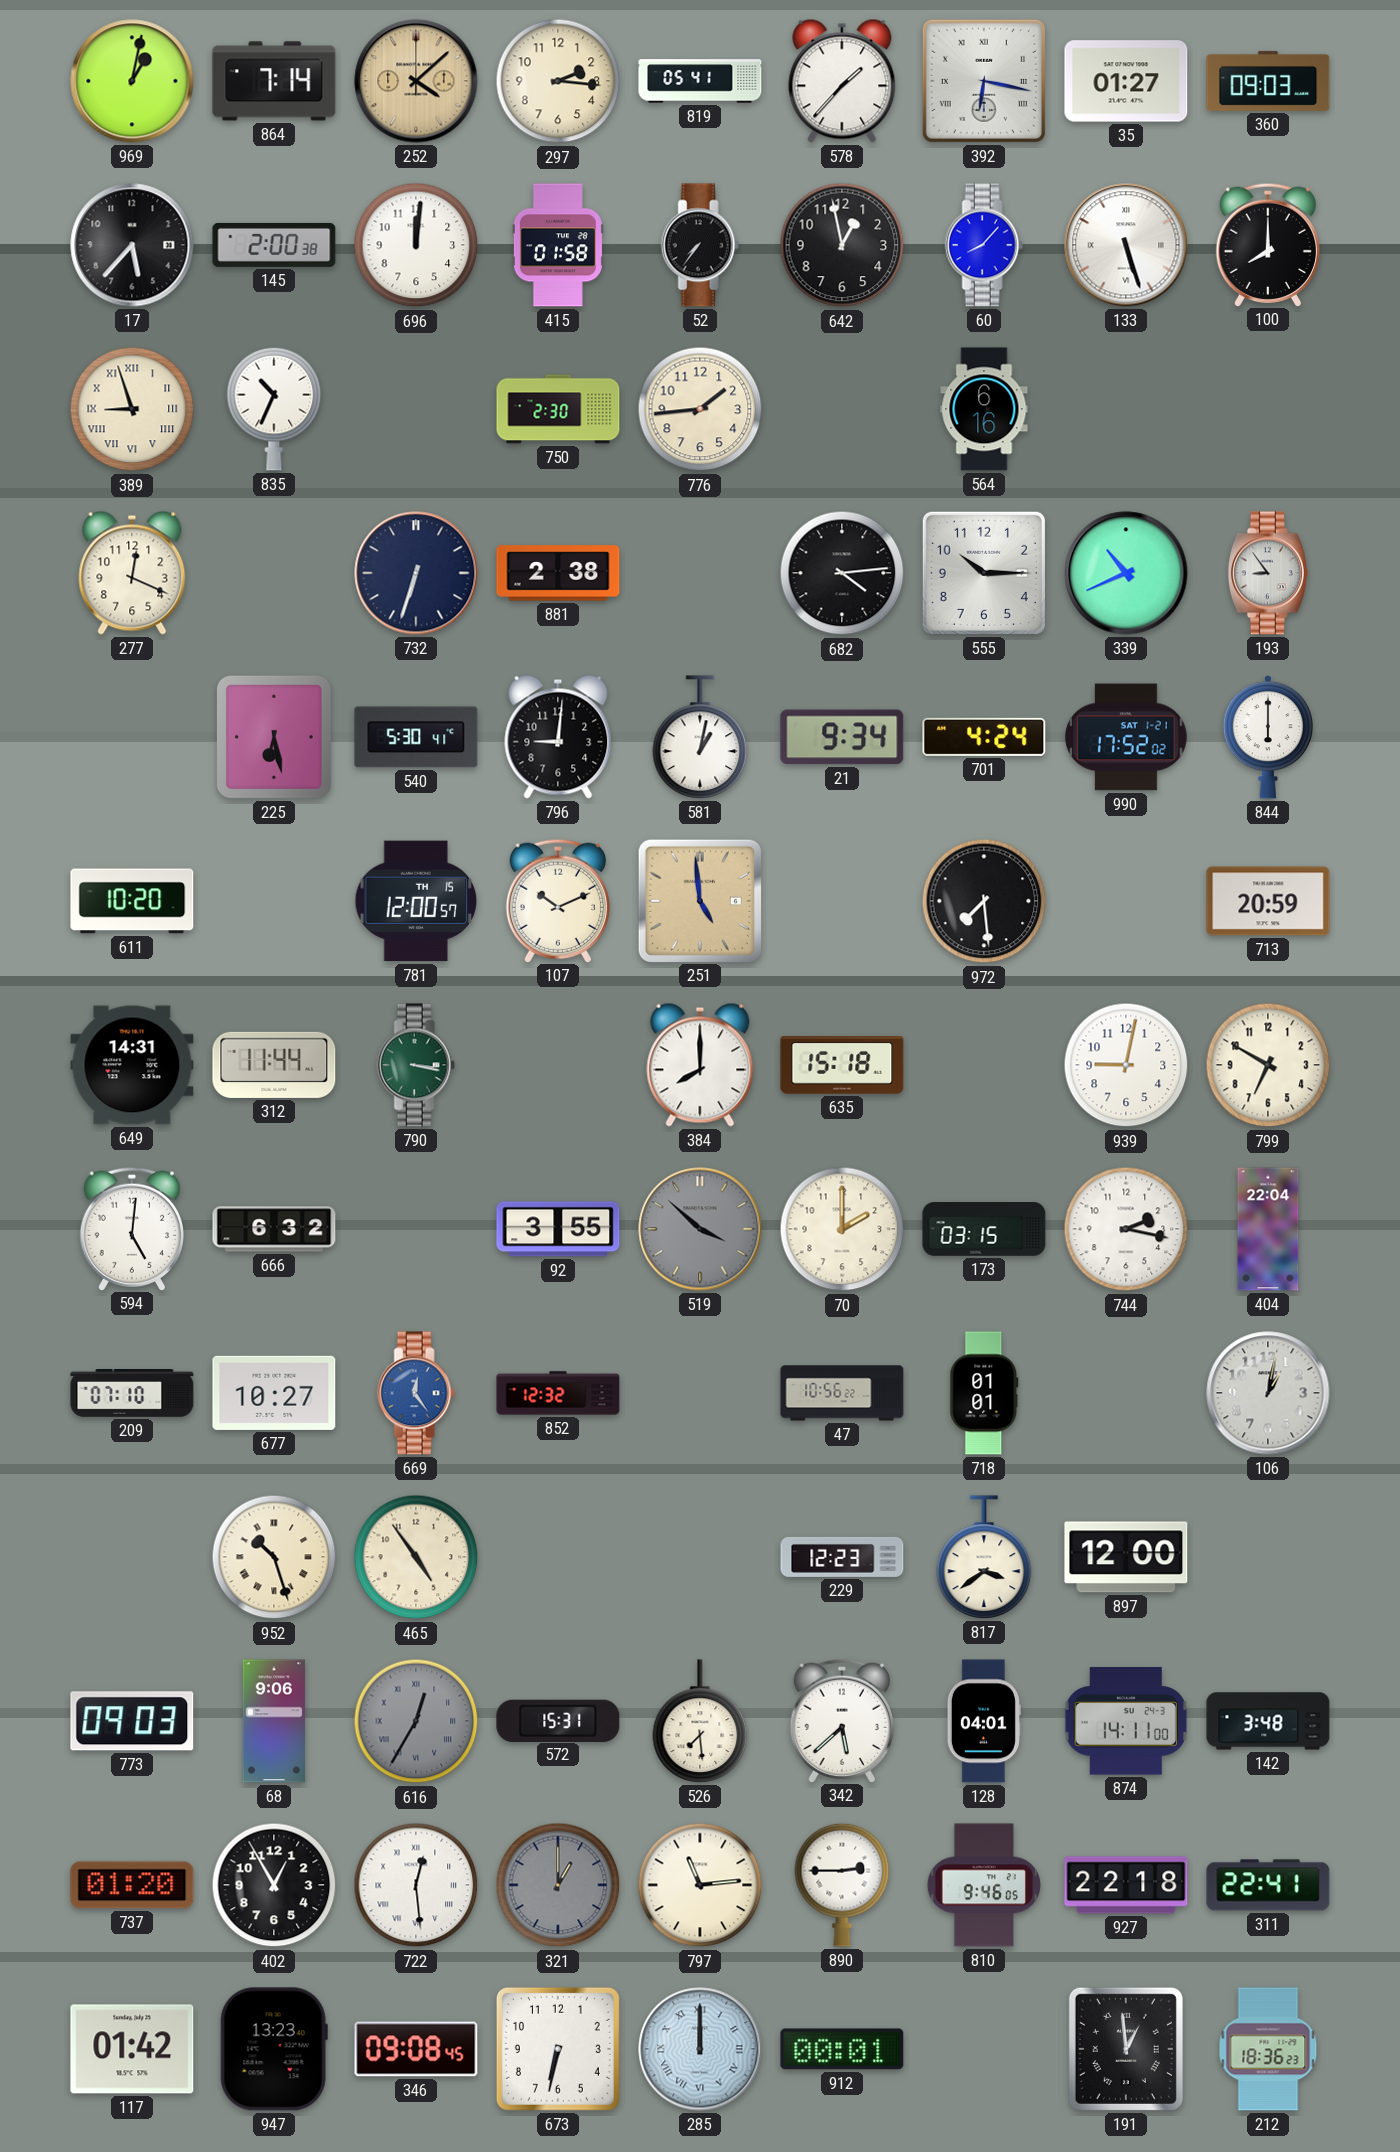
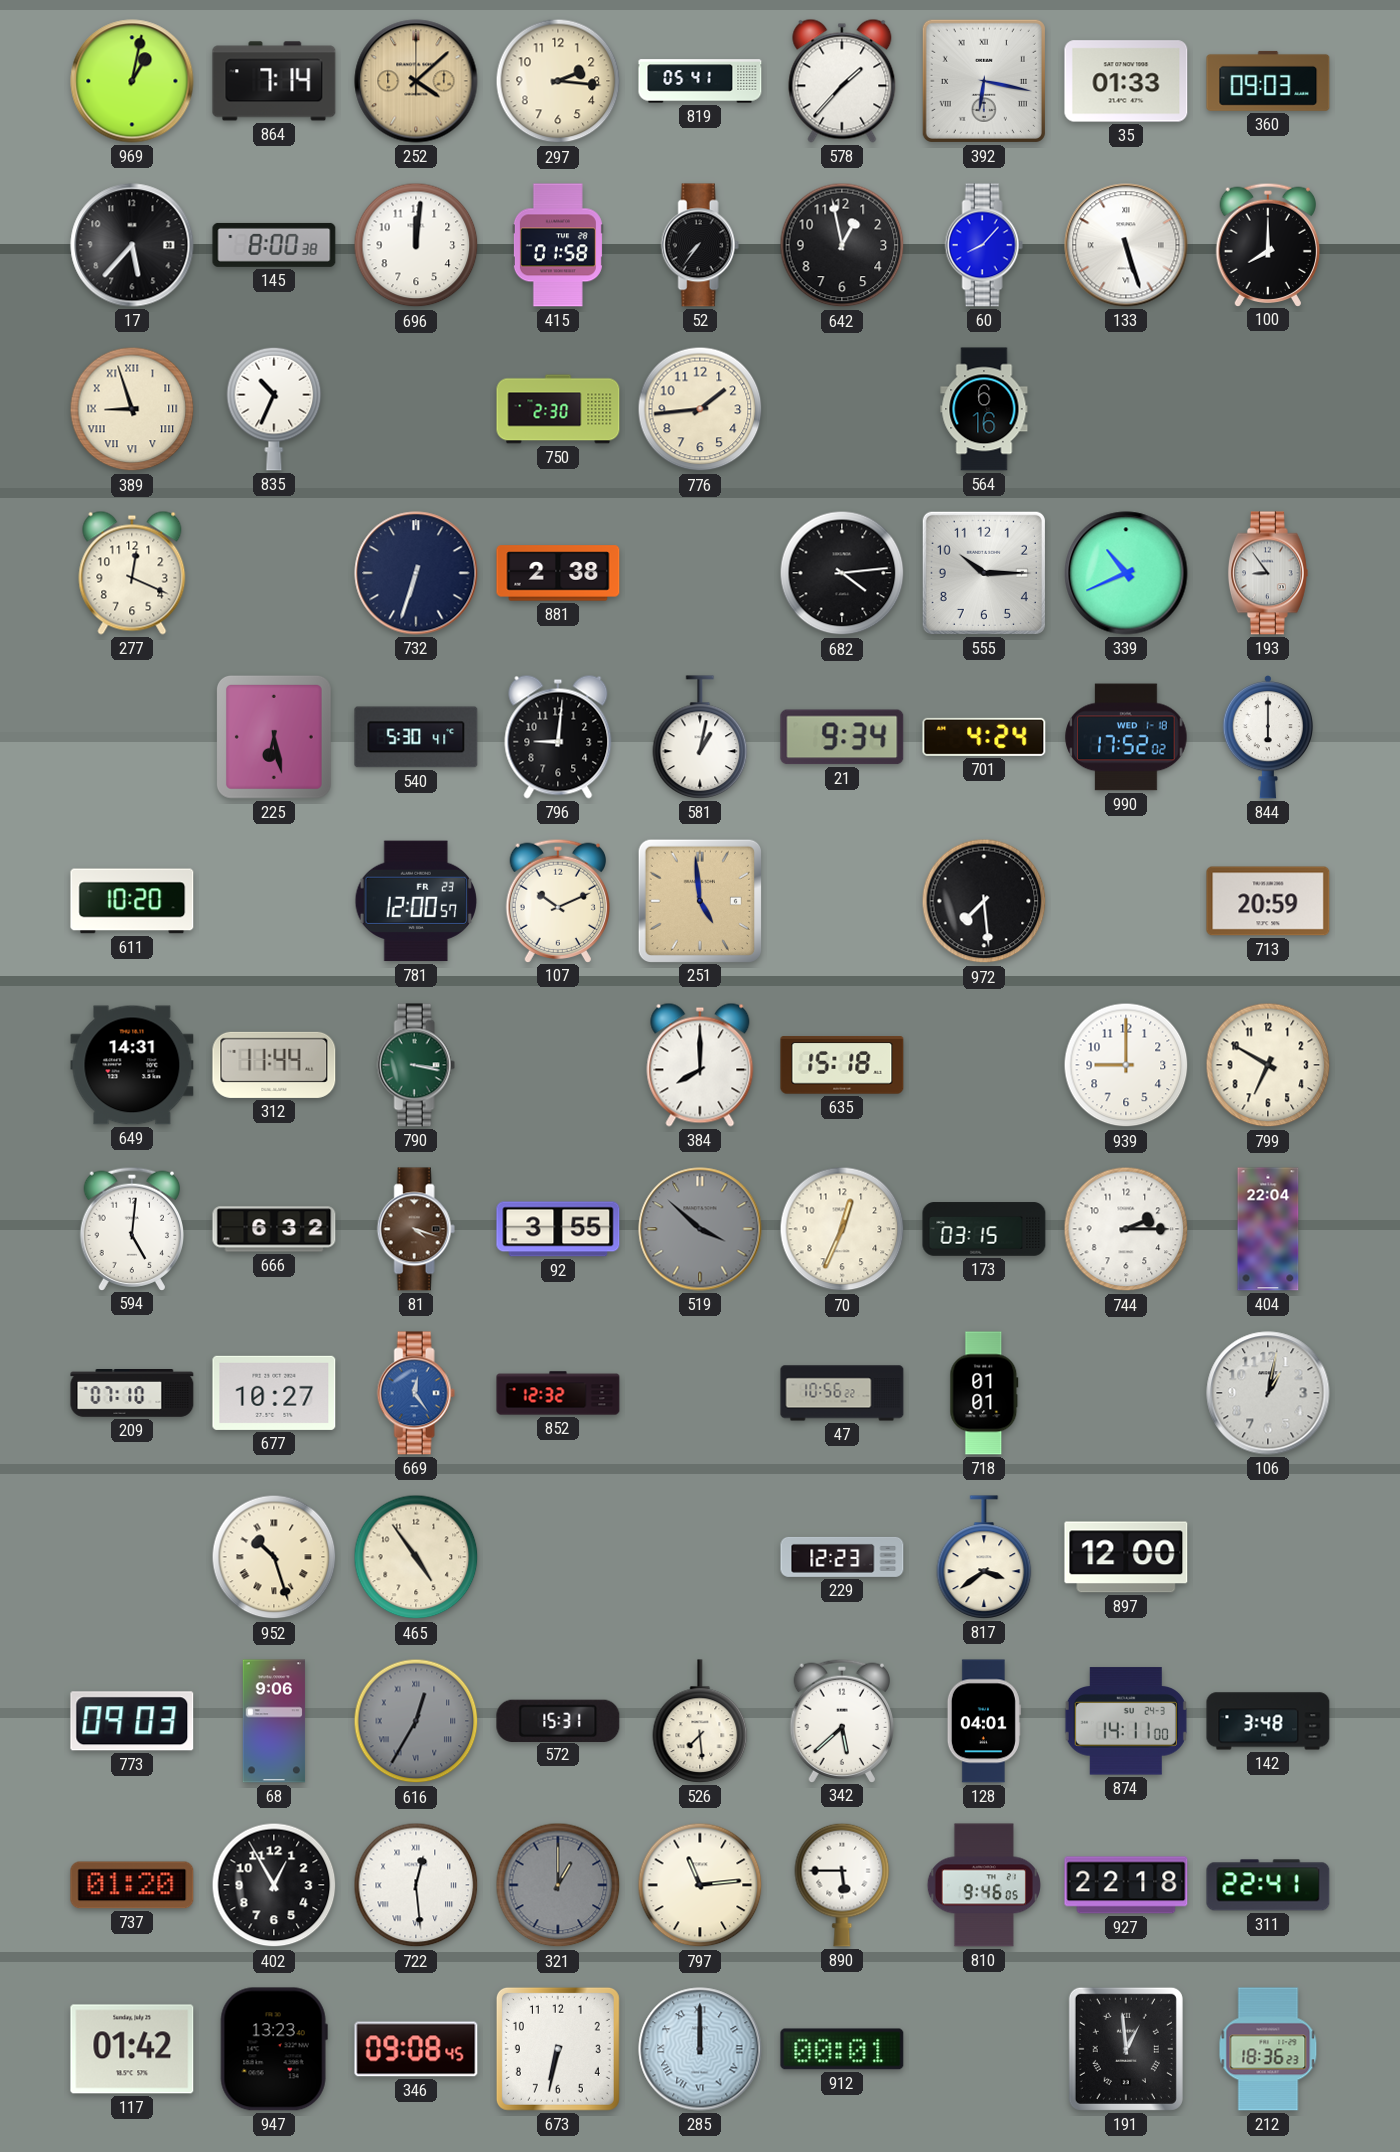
35: 01:27 -> 01:33 (1126, 81)
145: 2:00 -> 8:00 (274, 245)
990 date: SAT 1-21 -> WED 1-18 (1126, 737)
781 date: TH 15 -> FR 23 (415, 901)
939: 9:02 -> 9:00 (1126, 1065)
81: none -> 4:18 (416, 1229)
70: 2:00 -> 12:34 (842, 1229)
744: 2:17 -> 2:15 (1126, 1229)
890: 2:45 -> 5:45 (842, 1885)
